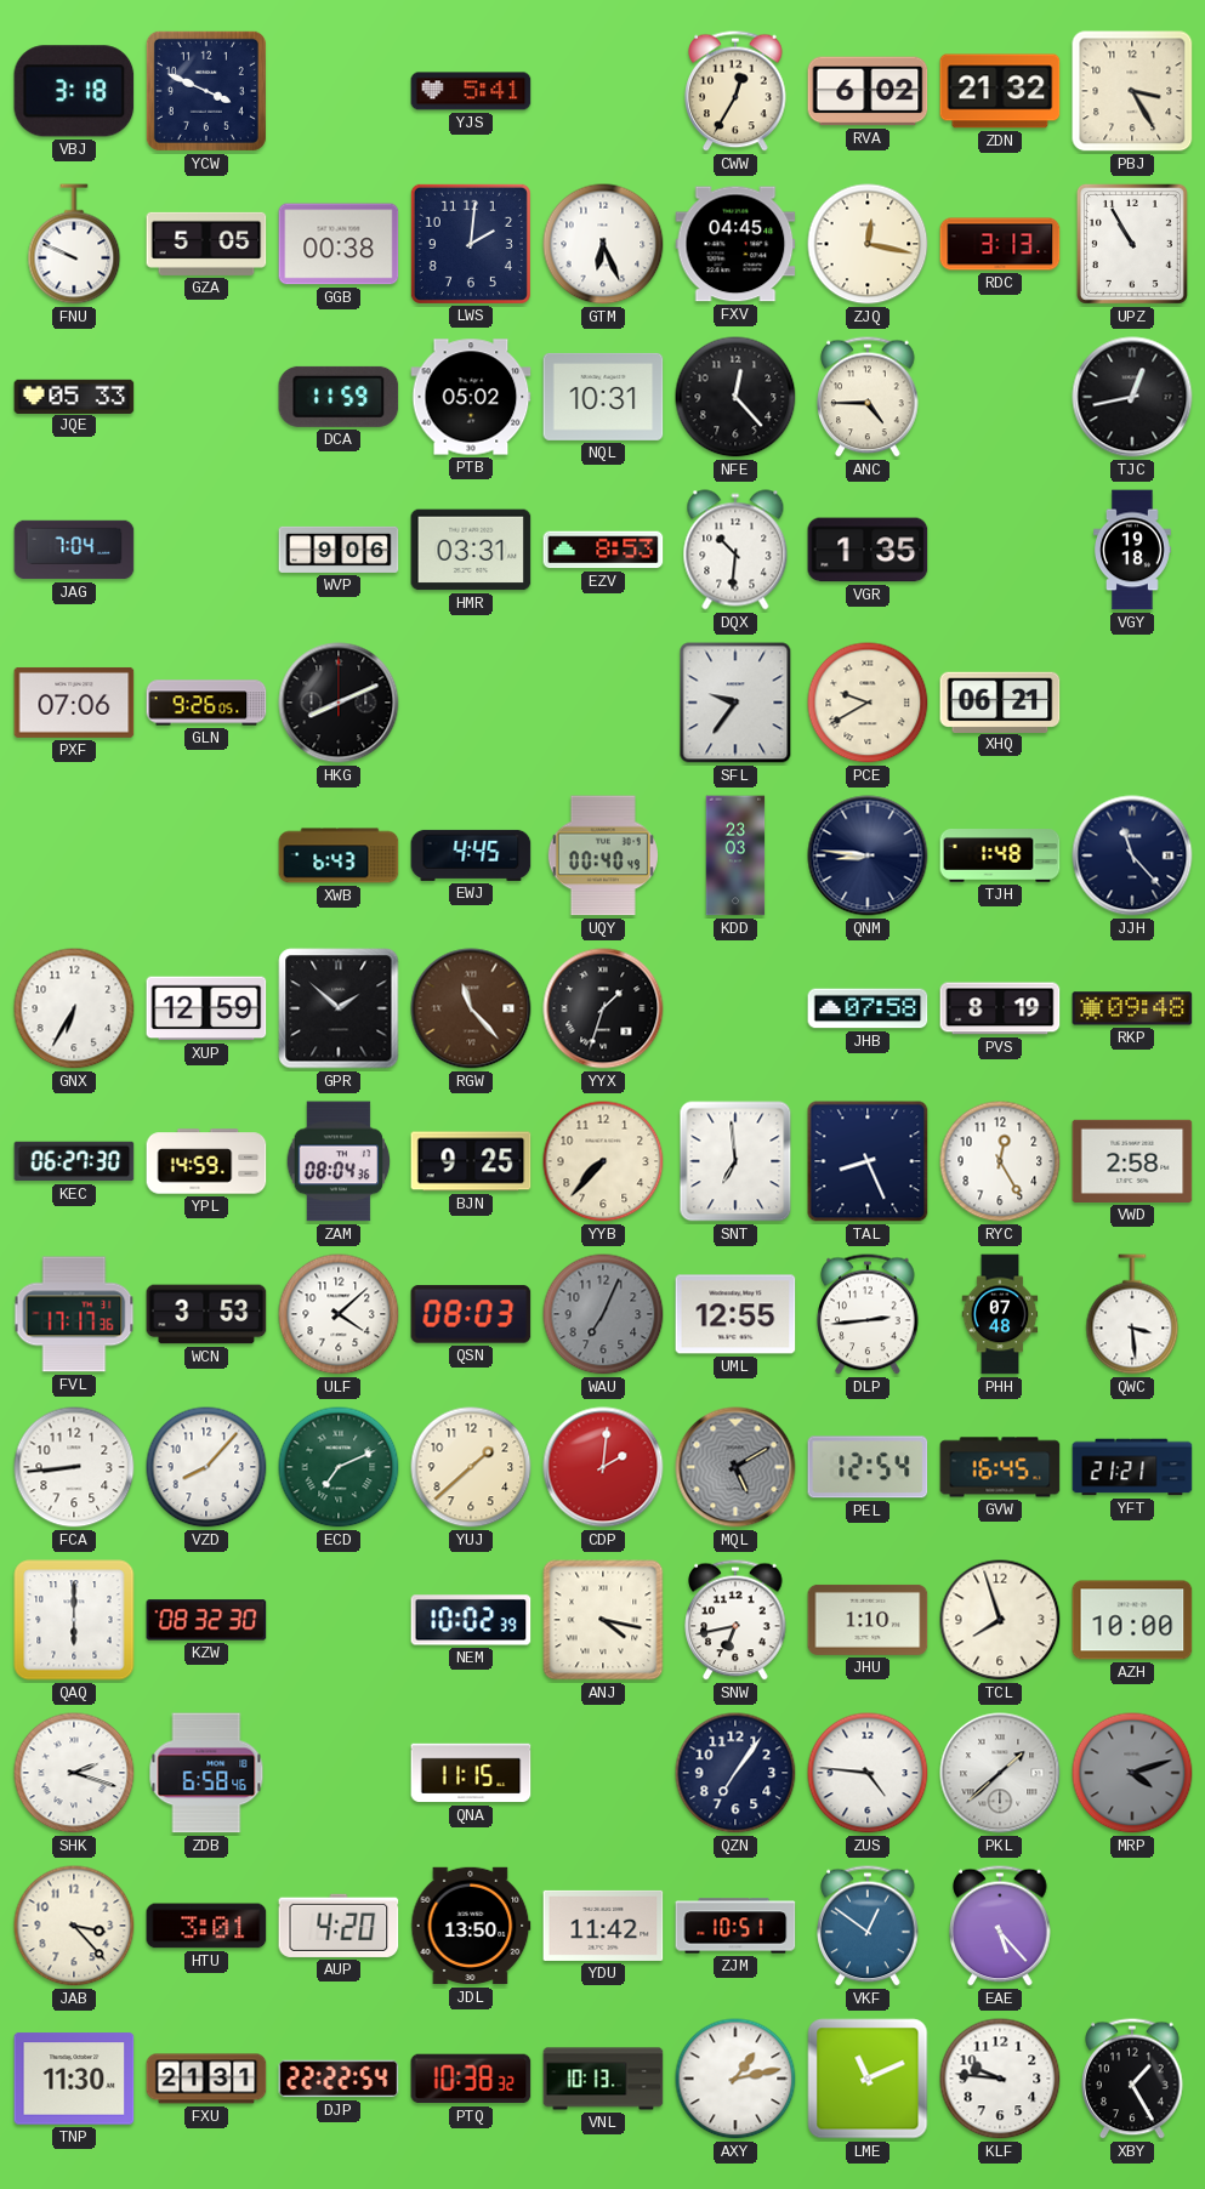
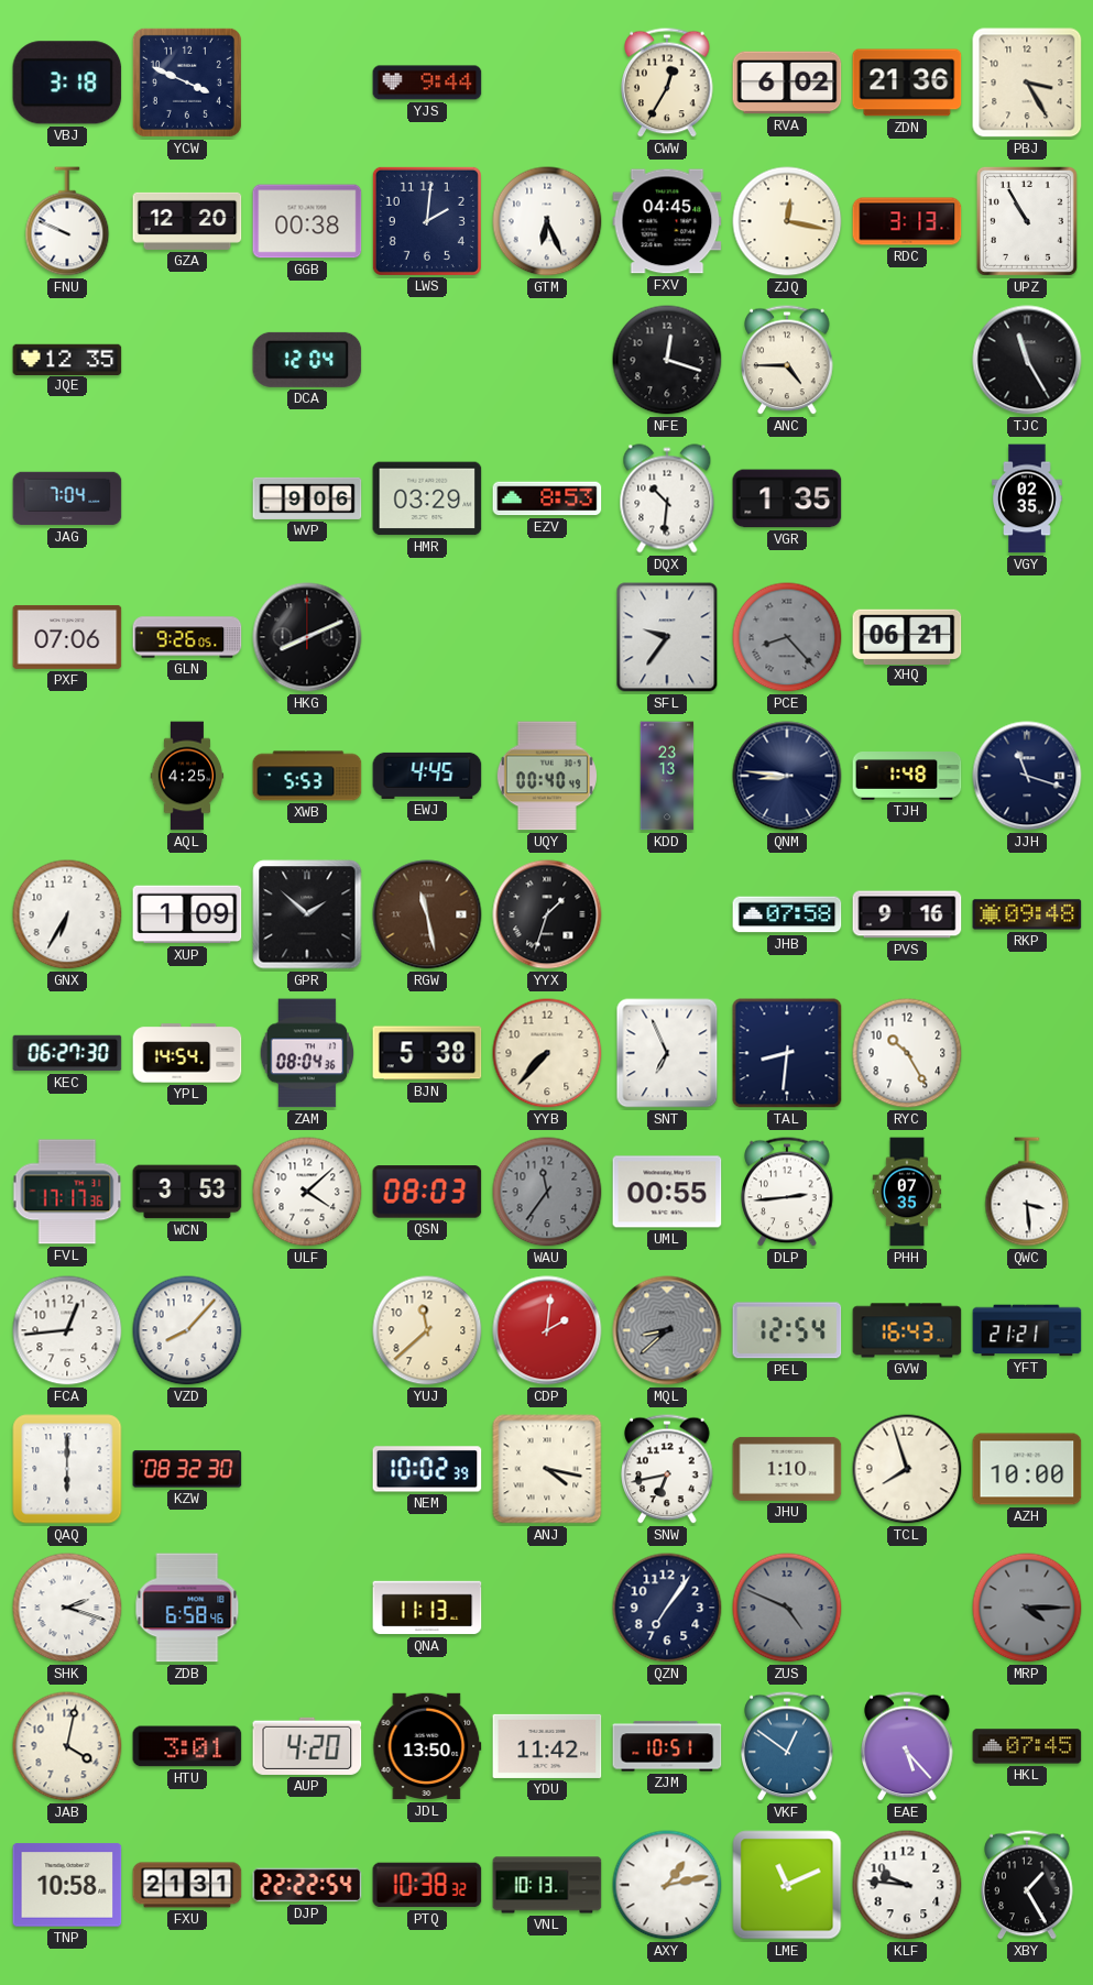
YJS: 5:41 -> 9:44 (427, 83)
ZDN: 21:32 -> 21:36 (907, 83)
GZA: 5:05 -> 12:20 (187, 221)
JQE: 05:33 -> 12:35 (67, 359)
DCA: 11:59 -> 12:04 (307, 360)
PTB: 05:02 -> none (471, 397)
NQL: 10:31 -> none (603, 397)
NFE: 12:23 -> 12:18 (667, 360)
TJC: 12:43 -> 11:25 (1027, 360)
HMR: 03:31 -> 03:29 (427, 498)
VGY: 19:18 -> 02:35 (1028, 498)
PCE: 9:40 -> 8:23 (787, 637)
PCE dial: cream -> grey (787, 637)
AQL: none -> 4:25 (187, 776)
XWB: 6:43 -> 5:53 (307, 776)
KDD: 23:03 -> 23:13 (667, 776)
JJH: 11:23 -> 11:18 (1027, 776)
XUP: 12:59 -> 1:09 (187, 914)
RGW: 11:23 -> 11:28 (427, 914)
PVS: 8:19 -> 9:16 (907, 914)
YPL: 14:59 -> 14:54 (187, 1053)
BJN: 9:25 -> 5:38 (427, 1053)
SNT: 6:59 -> 6:56 (667, 1053)
TAL: 8:26 -> 8:31 (787, 1053)
RYC: 12:25 -> 10:25 (907, 1053)
VWD: 2:58 -> none (1132, 1161)
WAU: 7:04 -> 11:36 (547, 1192)
UML: 12:55 -> 00:55 (667, 1192)
PHH: 07:48 -> 07:35 (907, 1192)
FCA: 8:44 -> 12:44 (67, 1330)
ECD: 7:11 -> none (339, 1467)
YUJ: 1:38 -> 11:38 (427, 1330)
MQL: 5:10 -> 8:38 (667, 1330)
GVW: 16:45 -> 16:43 (907, 1330)
QNA: 11:15 -> 11:13 (427, 1608)
ZUS: 4:46 -> 4:49 (787, 1608)
ZUS dial: white -> grey (787, 1608)
PKL: 1:38 -> none (1000, 1773)
MRP: 4:12 -> 4:15 (1027, 1608)
JAB: 3:23 -> 4:02 (67, 1746)
HKL: none -> 07:45 (1027, 1746)
TNP: 11:30 -> 10:58 (67, 1885)
